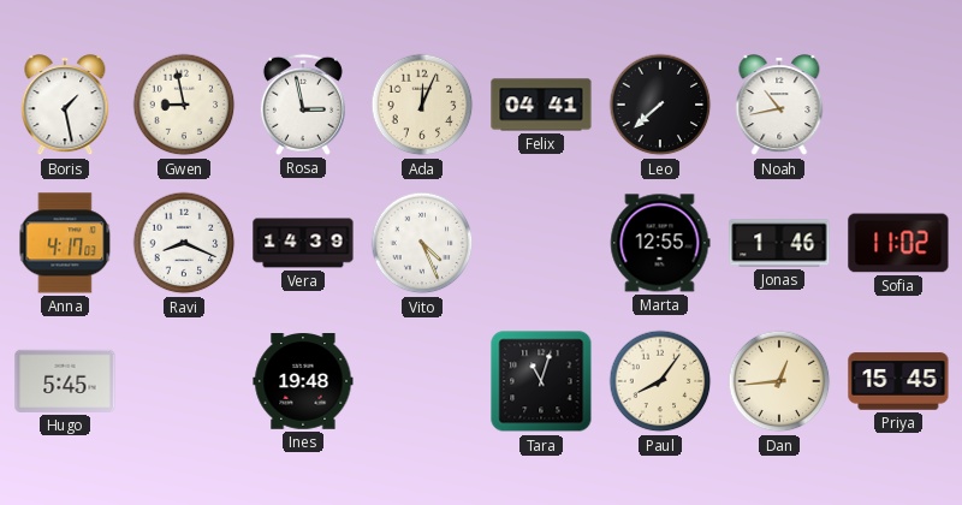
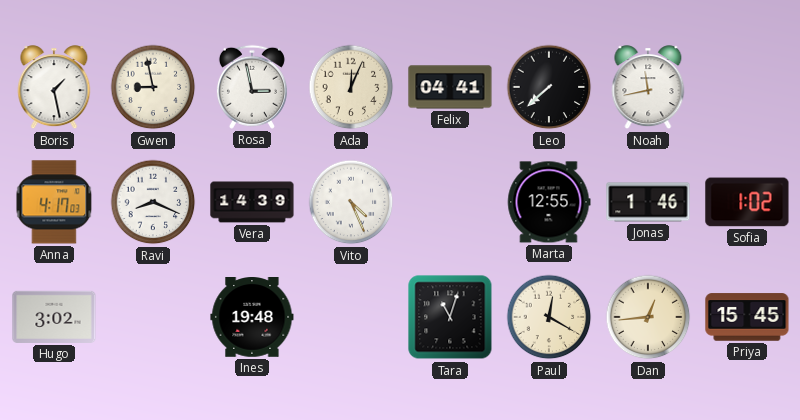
Noah: 10:43 -> 11:43 (648, 88)
Sofia: 11:02 -> 1:02 (747, 202)
Hugo: 5:45 -> 3:02 (54, 317)
Paul: 8:06 -> 12:20 (549, 317)
